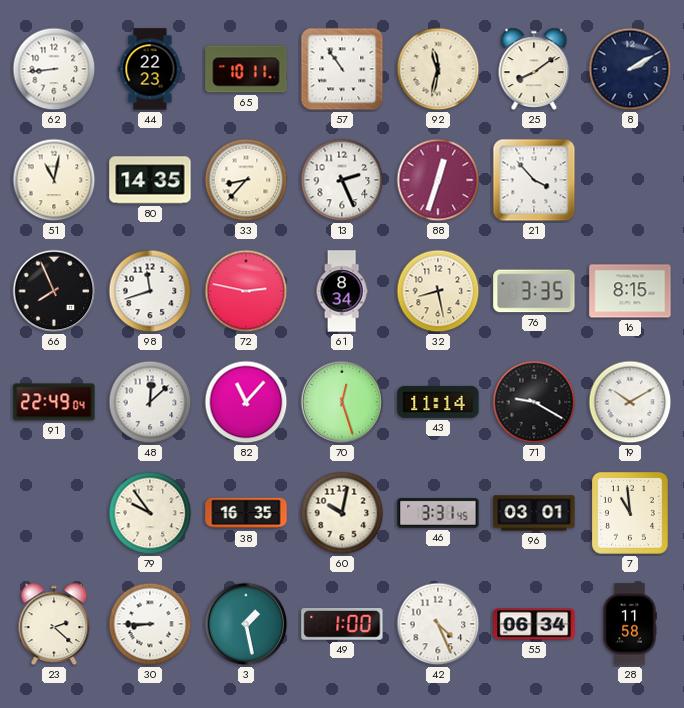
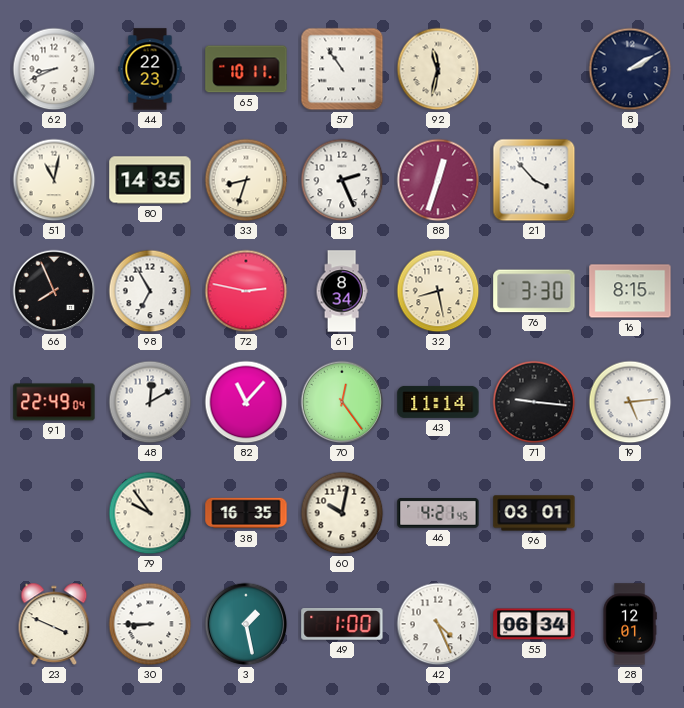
62: 8:44 -> 8:41 (54, 69)
25: 8:09 -> none (534, 69)
33: 8:37 -> 8:33 (246, 180)
98: 11:42 -> 6:55 (150, 291)
76: 3:35 -> 3:30 (534, 291)
48: 12:08 -> 12:10 (150, 402)
70: 12:27 -> 12:24 (342, 402)
71: 9:20 -> 9:16 (534, 402)
19: 10:10 -> 5:14 (630, 402)
46: 3:31 -> 4:21 (438, 514)
7: 10:59 -> none (631, 514)
23: 2:22 -> 3:49 (54, 624)
28: 11:58 -> 12:01 (630, 624)
